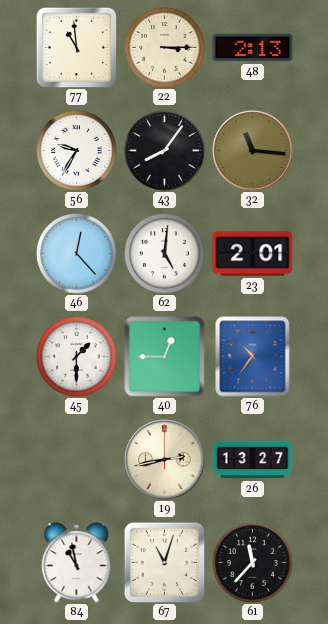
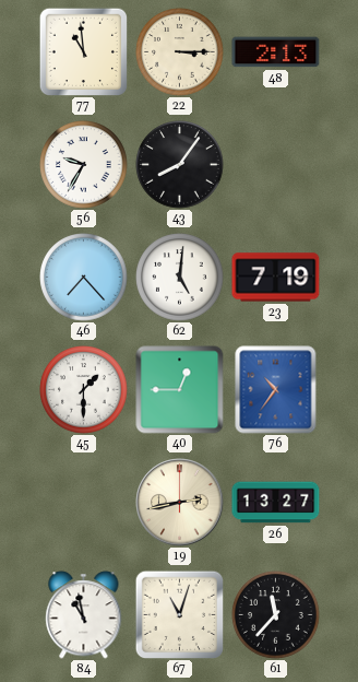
32: 11:16 -> none (253, 151)
46: 12:23 -> 7:23 (84, 278)
23: 2:01 -> 7:19 (276, 278)
